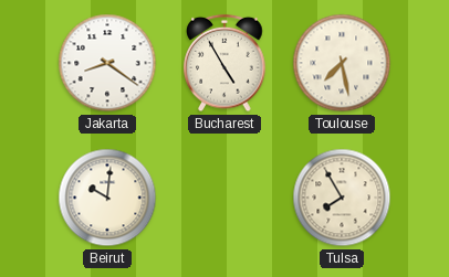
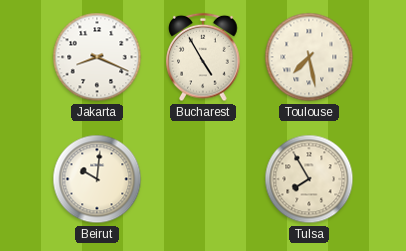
Jakarta: 8:21 -> 8:19 (97, 57)
